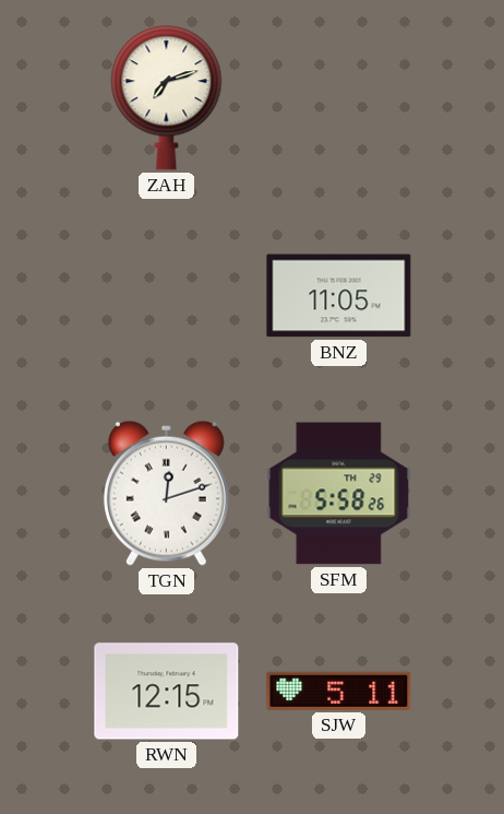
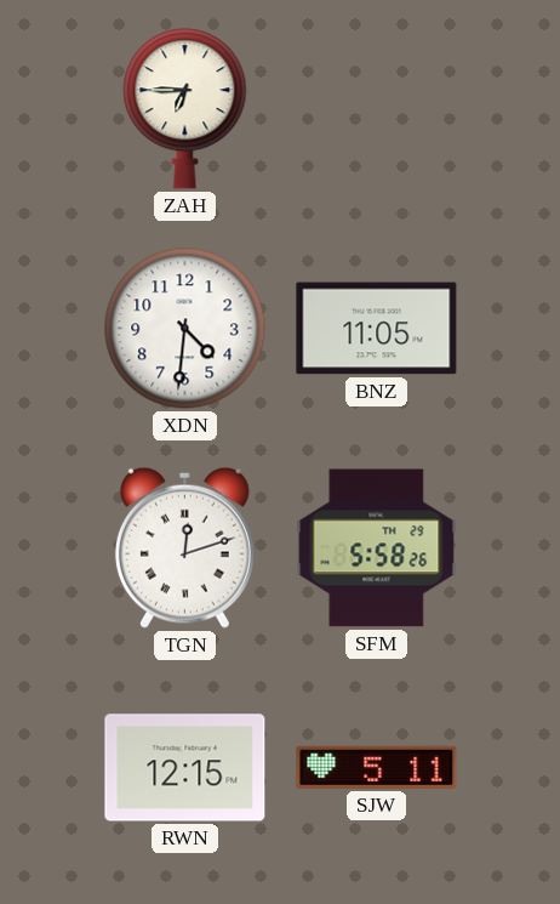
ZAH: 7:12 -> 6:45 (185, 109)
XDN: none -> 4:31 (185, 329)
